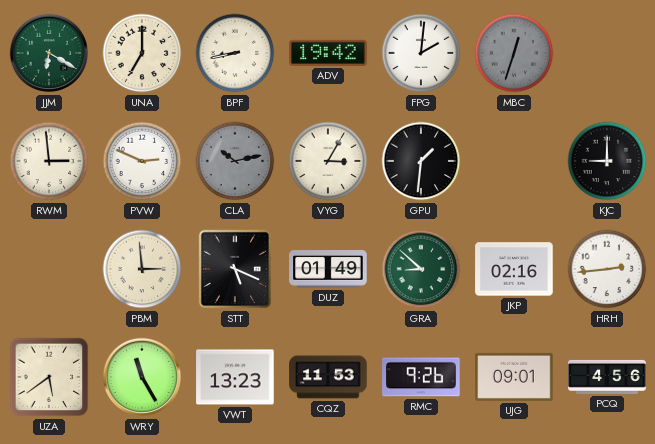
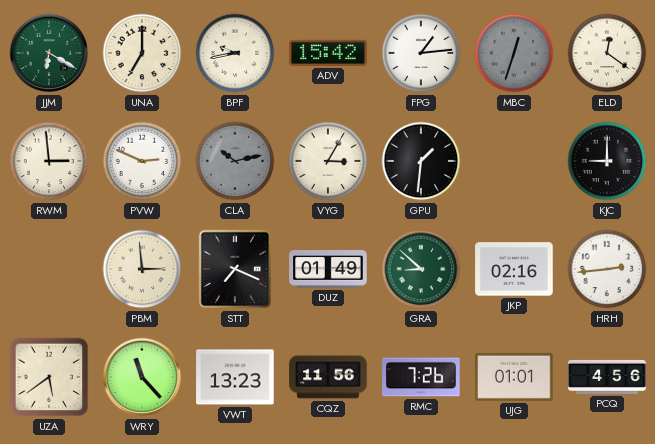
BPF: 8:43 -> 9:43 (235, 53)
ADV: 19:42 -> 15:42 (328, 53)
FPG: 2:01 -> 1:14 (421, 53)
ELD: none -> 12:21 (607, 53)
STT: 5:19 -> 7:19 (235, 269)
WRY: 11:25 -> 11:23 (142, 377)
CQZ: 11:53 -> 11:56 (328, 377)
RMC: 9:26 -> 7:26 (421, 377)
UJG: 09:01 -> 01:01 (514, 377)
